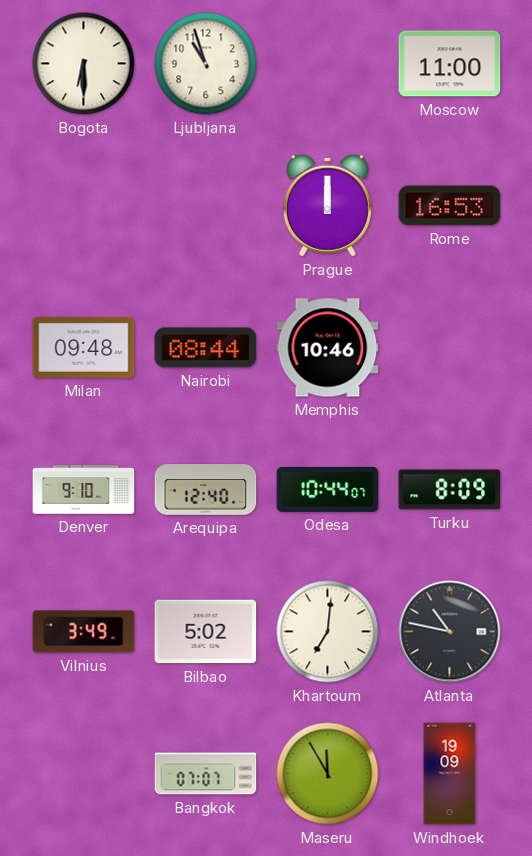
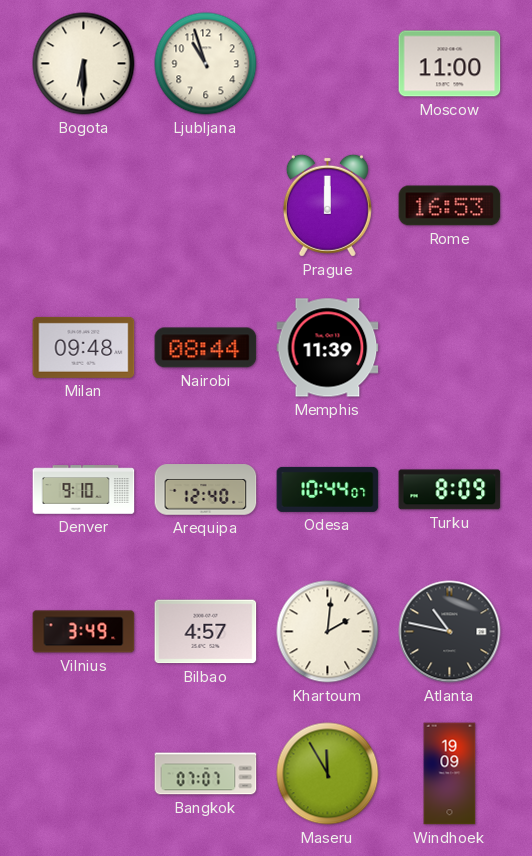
Memphis: 10:46 -> 11:39 (328, 348)
Bilbao: 5:02 -> 4:57 (206, 632)
Khartoum: 7:01 -> 2:01 (328, 632)
